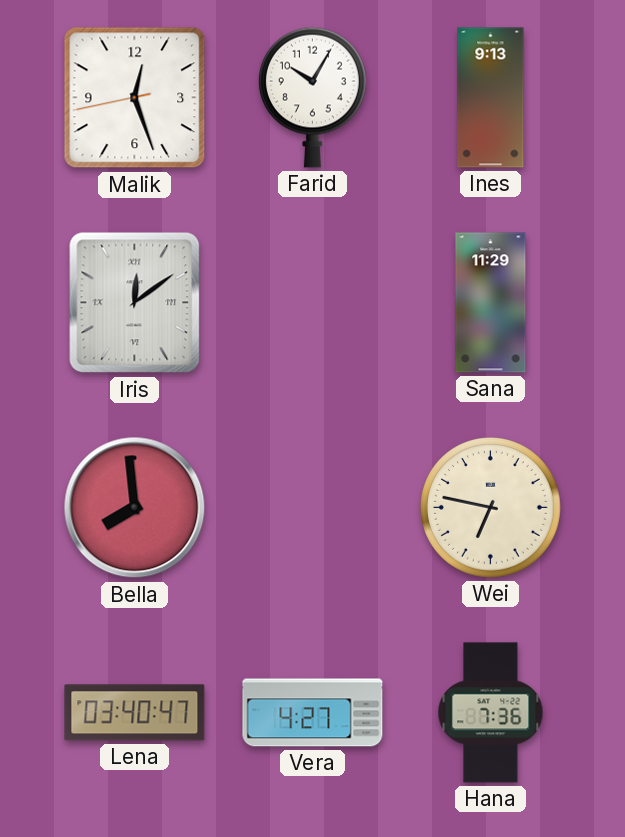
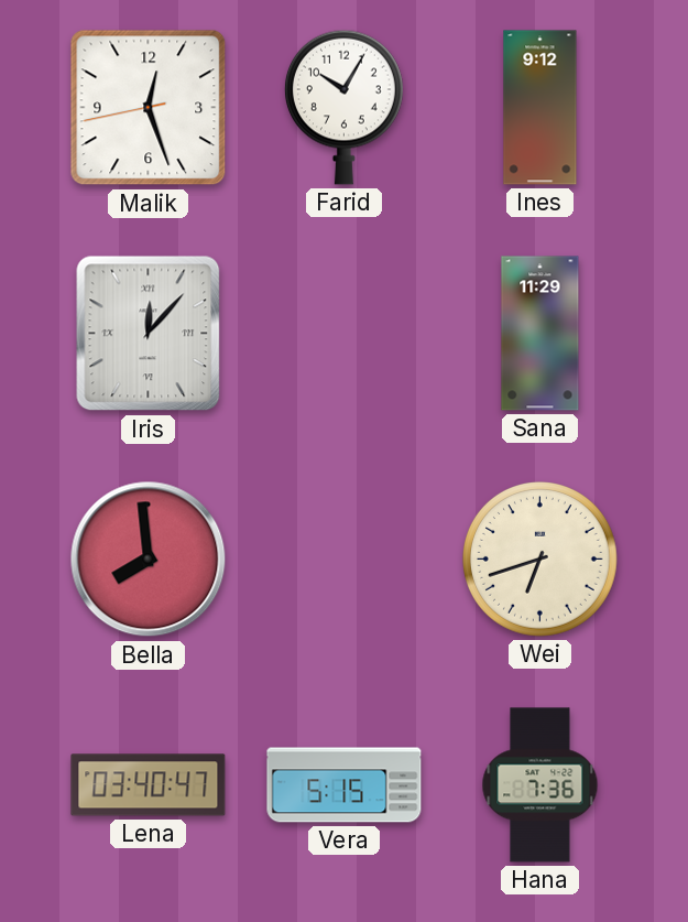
Ines: 9:13 -> 9:12 (540, 108)
Iris: 12:09 -> 12:07 (149, 334)
Wei: 6:47 -> 6:42 (540, 560)
Vera: 4:27 -> 5:15 (345, 785)
